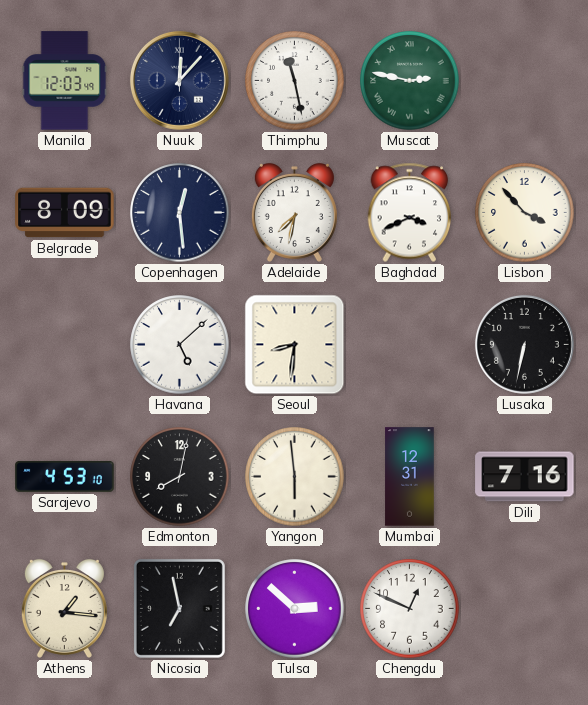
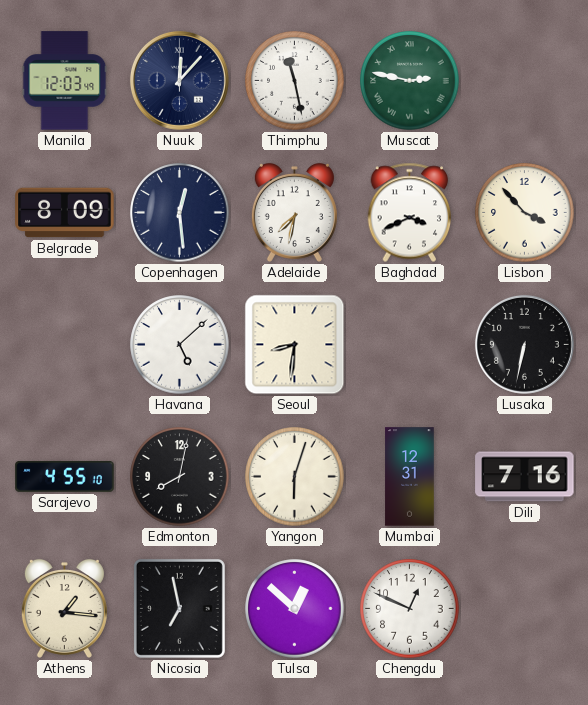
Sarajevo: 4:53 -> 4:55 (65, 477)
Yangon: 5:59 -> 6:03 (295, 477)
Tulsa: 2:52 -> 12:52 (295, 609)
